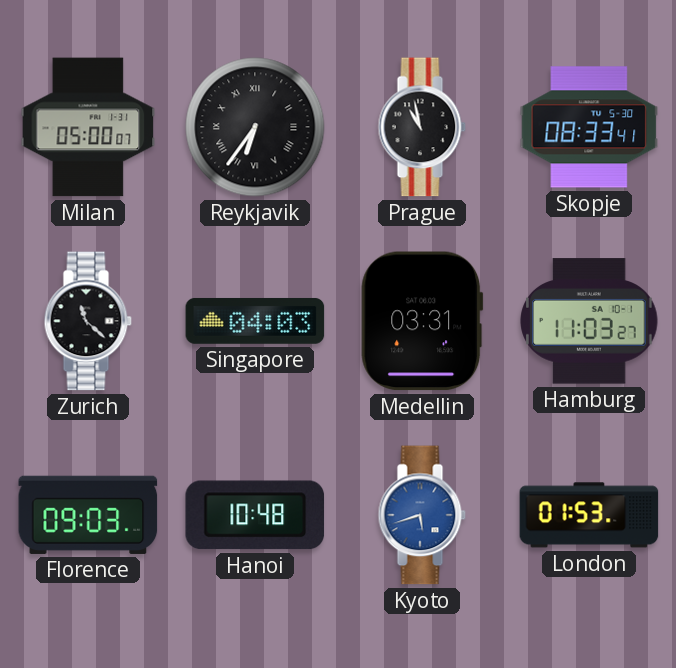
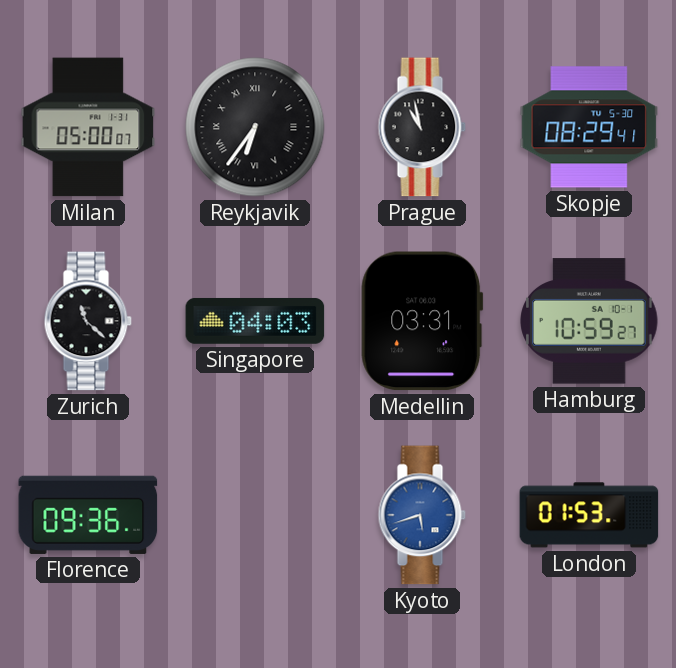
Skopje: 08:33 -> 08:29 (589, 127)
Hamburg: 11:03 -> 10:59 (589, 321)
Florence: 09:03 -> 09:36 (88, 515)
Hanoi: 10:48 -> none (255, 515)
